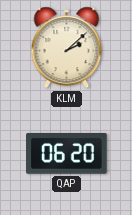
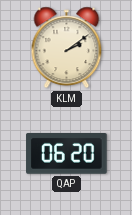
KLM: 2:08 -> 2:09 (67, 48)
